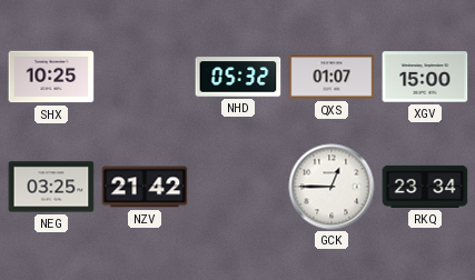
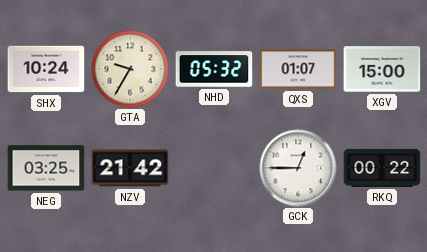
SHX: 10:25 -> 10:24 (46, 69)
GTA: none -> 9:35 (130, 69)
RKQ: 23:34 -> 00:22 (382, 168)
